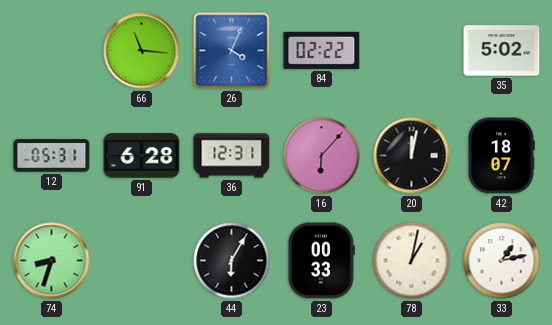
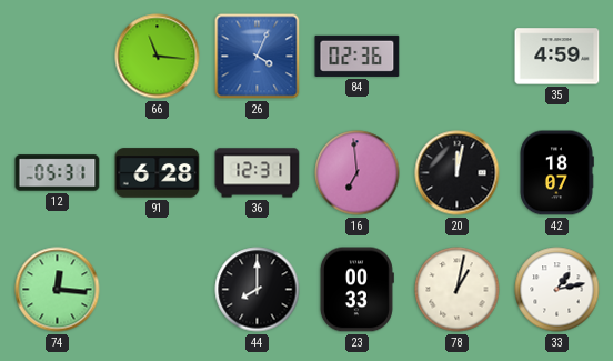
84: 02:22 -> 02:36 (358, 56)
35: 5:02 -> 4:59 (557, 57)
16: 6:07 -> 6:59 (358, 173)
74: 8:33 -> 12:16 (58, 290)
44: 6:05 -> 8:00 (258, 290)
